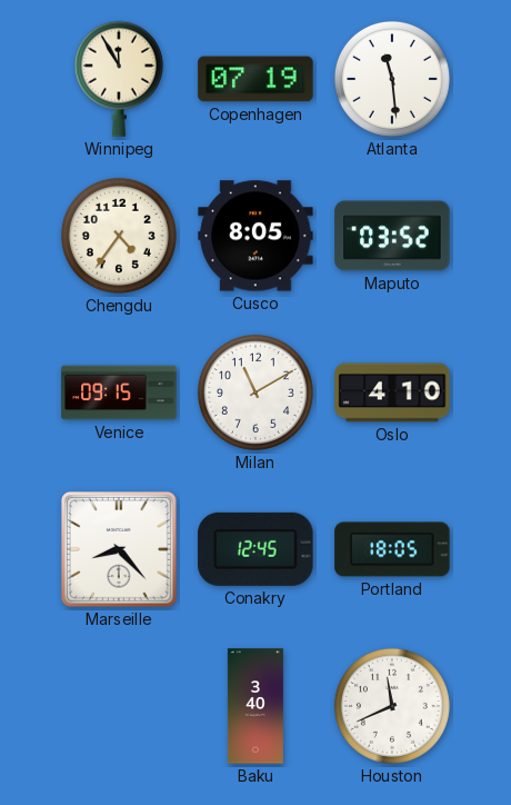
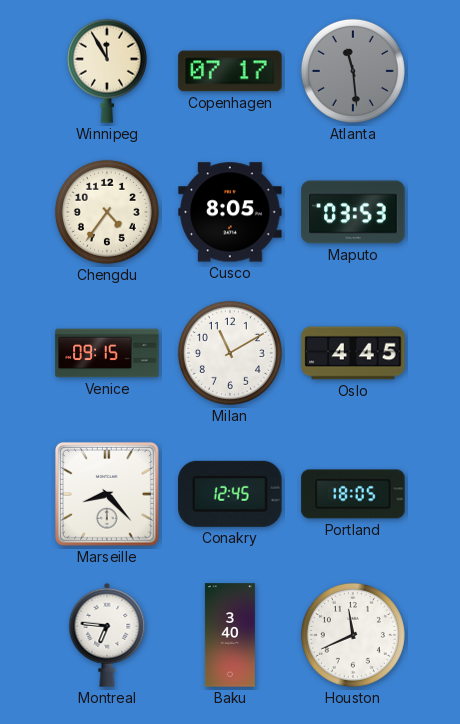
Copenhagen: 07:19 -> 07:17 (230, 71)
Atlanta dial: white -> grey (353, 71)
Maputo: 03:52 -> 03:53 (353, 212)
Oslo: 4:10 -> 4:45 (353, 353)
Montreal: none -> 6:46 (107, 635)
